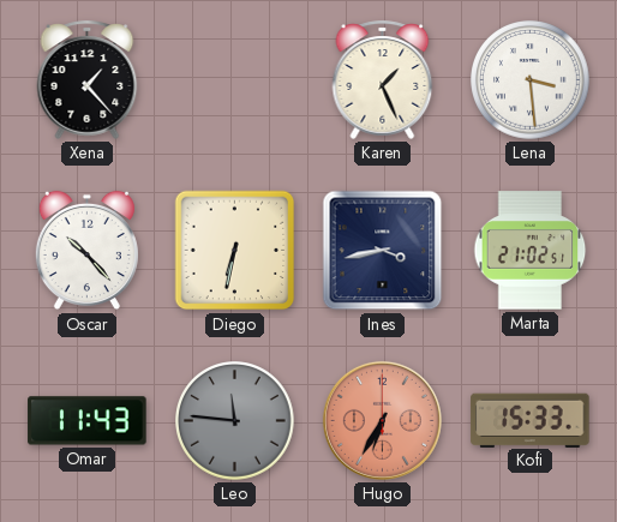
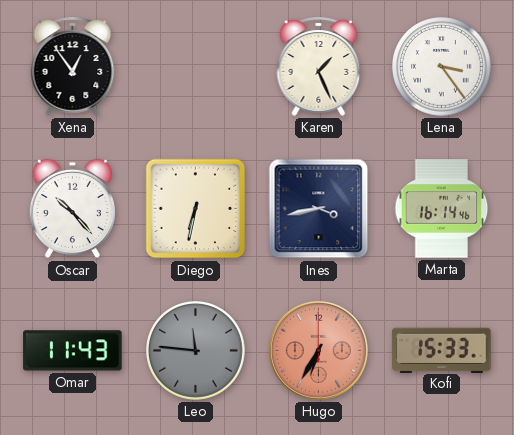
Xena: 1:23 -> 12:54 (73, 66)
Lena: 3:29 -> 3:24 (442, 67)
Marta: 21:02 -> 16:14 (442, 209)
